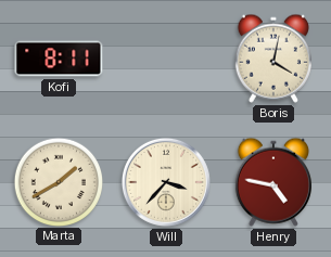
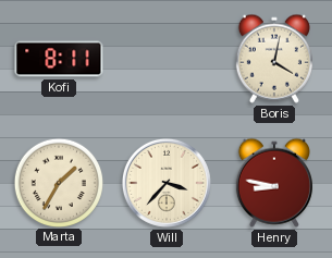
Marta: 1:40 -> 1:35 (58, 182)
Henry: 4:47 -> 8:47 (274, 183)
